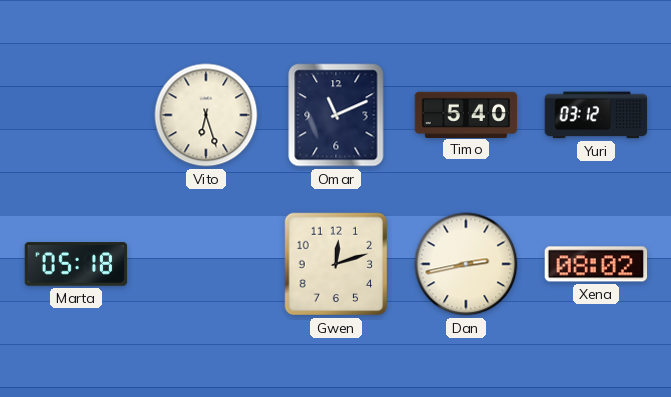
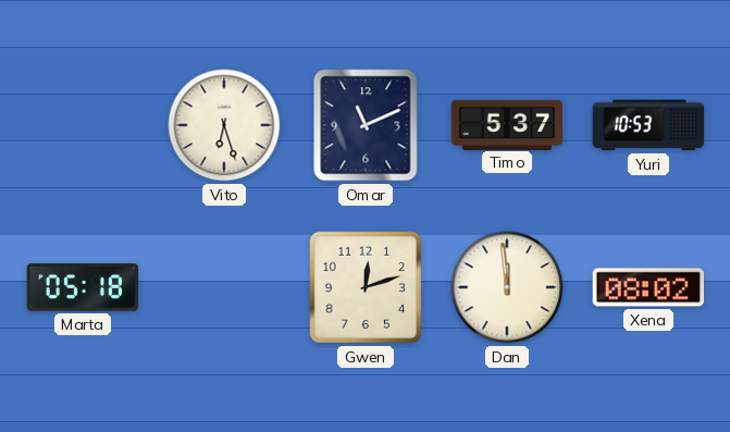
Timo: 5:40 -> 5:37 (507, 124)
Yuri: 03:12 -> 10:53 (648, 125)
Dan: 2:43 -> 11:59 (507, 287)
